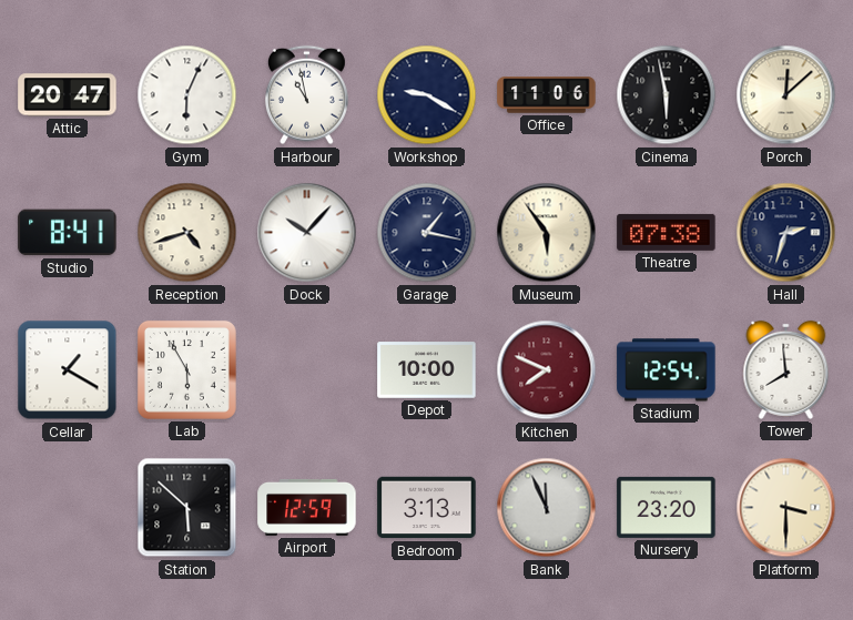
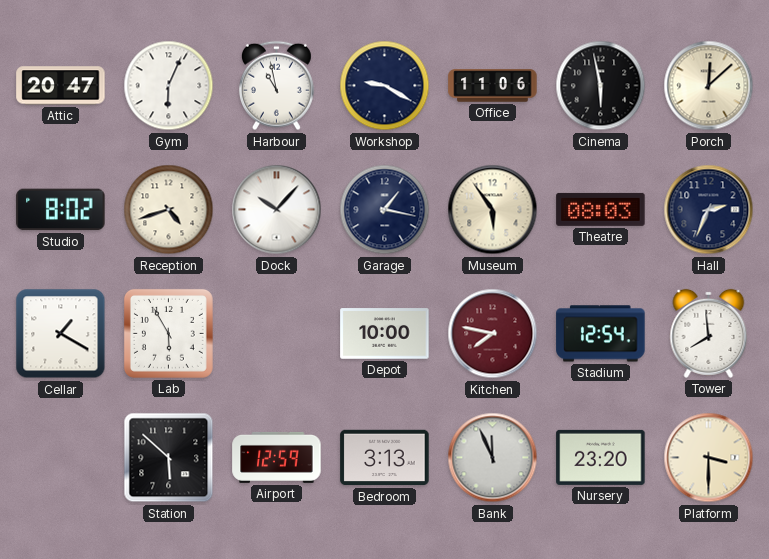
Studio: 8:41 -> 8:02 (61, 210)
Theatre: 07:38 -> 08:03 (601, 209)
Hall: 2:33 -> 2:34 (709, 210)
Kitchen: 7:49 -> 7:47 (493, 334)
